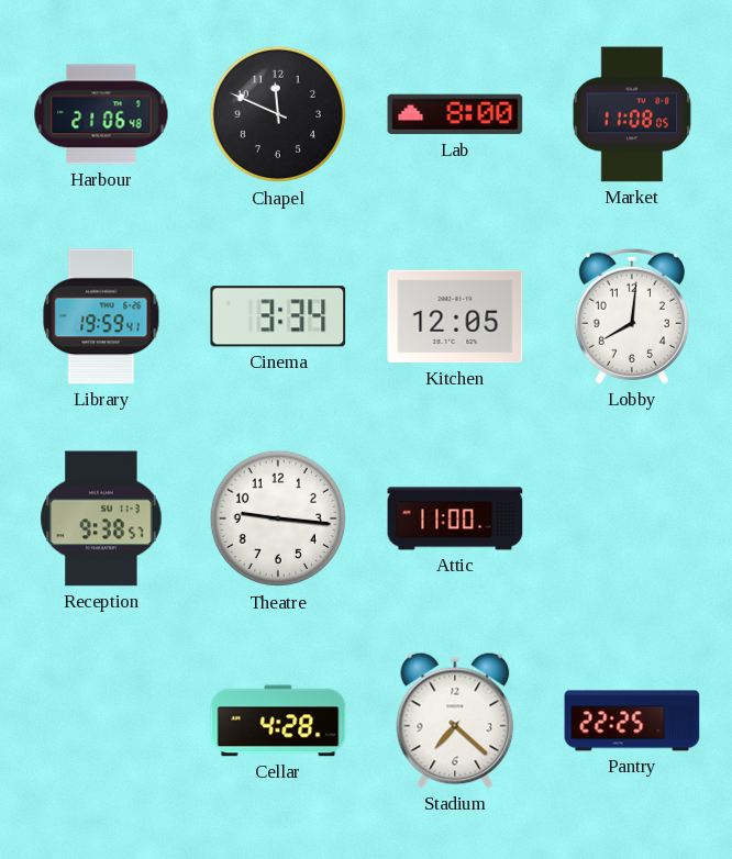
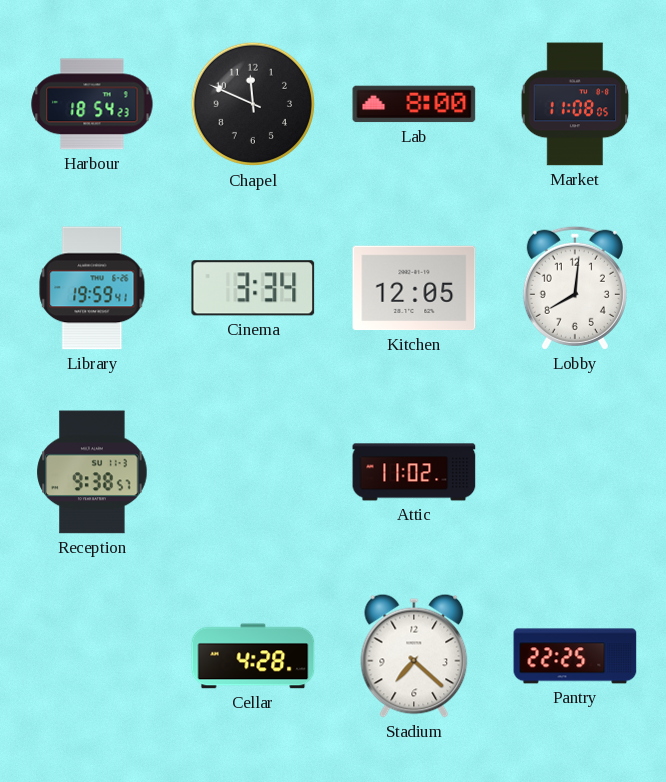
Harbour: 21:06 -> 18:54 (92, 104)
Theatre: 9:16 -> none (278, 518)
Attic: 11:00 -> 11:02 (414, 472)
